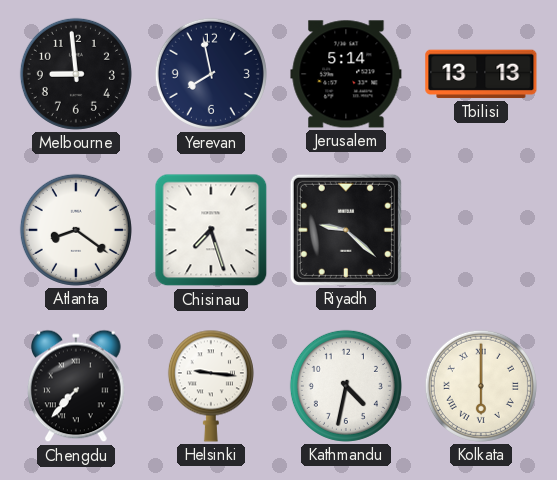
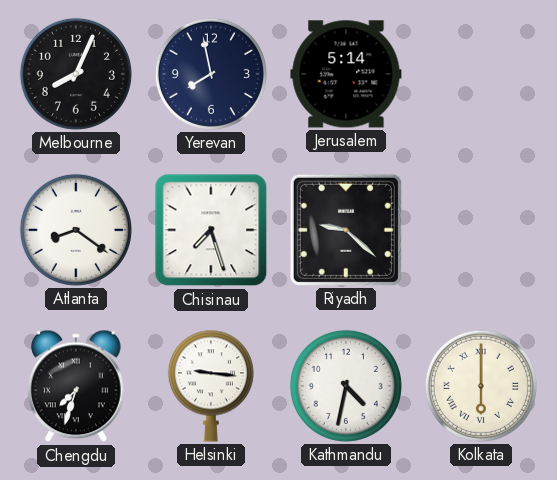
Melbourne: 8:59 -> 8:04 (76, 74)
Tbilisi: 13:13 -> none (481, 74)
Chengdu: 7:37 -> 7:33 (77, 386)
